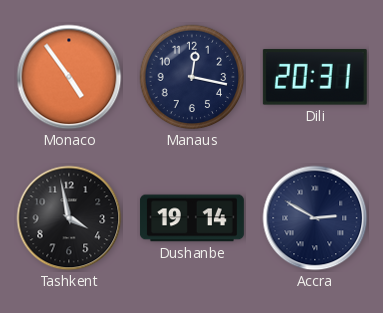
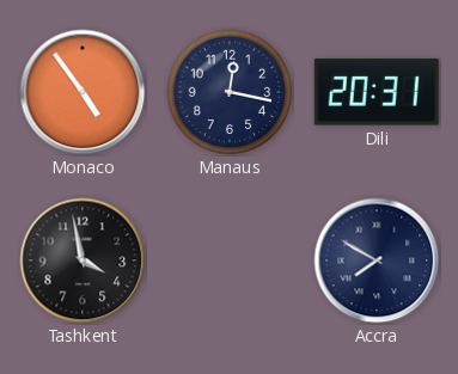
Dushanbe: 19:14 -> none (192, 218)
Accra: 2:50 -> 7:50 (377, 260)
